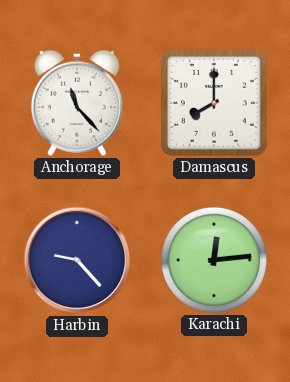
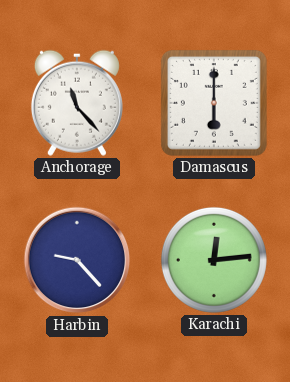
Damascus: 8:00 -> 6:00 (214, 103)
